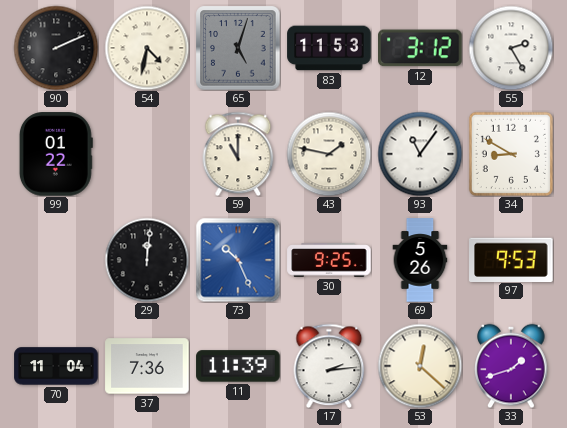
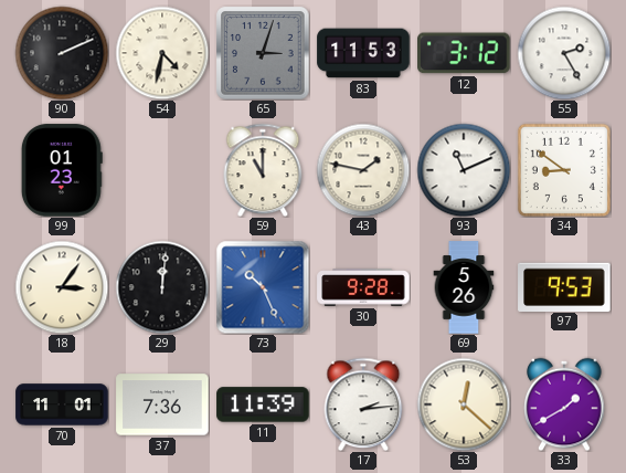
65: 5:03 -> 3:03 (263, 53)
99: 01:22 -> 01:23 (62, 170)
93: 11:06 -> 11:11 (464, 170)
34: 8:50 -> 8:51 (564, 170)
18: none -> 3:06 (62, 287)
30: 9:25 -> 9:28 (363, 287)
70: 11:04 -> 11:01 (62, 404)
33: 1:42 -> 1:40 (564, 404)
